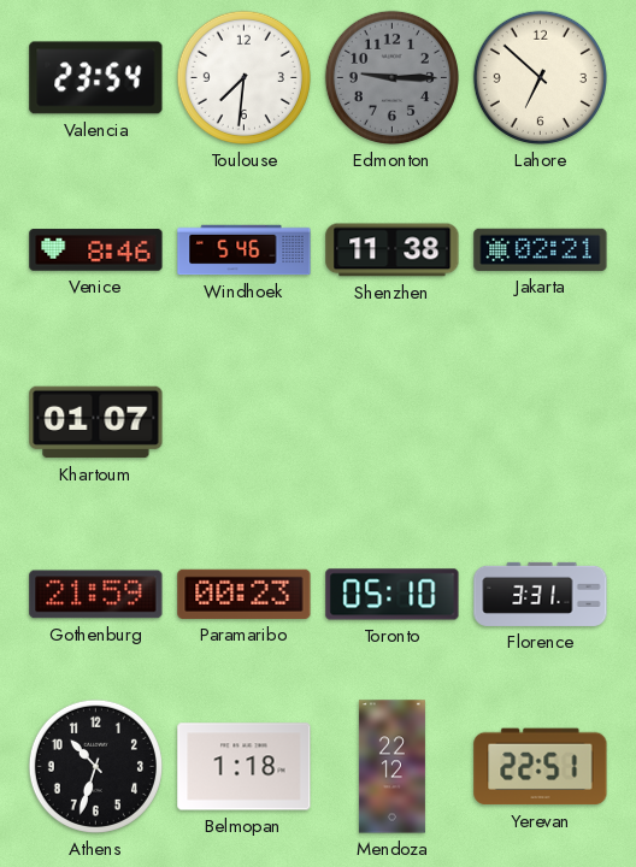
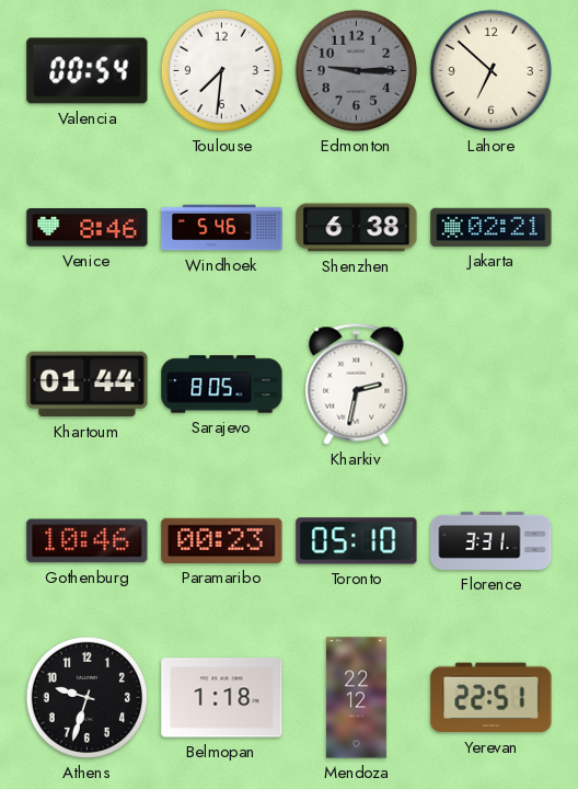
Valencia: 23:54 -> 00:54 (88, 71)
Shenzhen: 11:38 -> 6:38 (357, 228)
Khartoum: 01:07 -> 01:44 (88, 385)
Sarajevo: none -> 8:05 (222, 385)
Kharkiv: none -> 2:32 (357, 384)
Gothenburg: 21:59 -> 10:46 (88, 541)
Athens: 10:33 -> 9:33 (86, 697)
